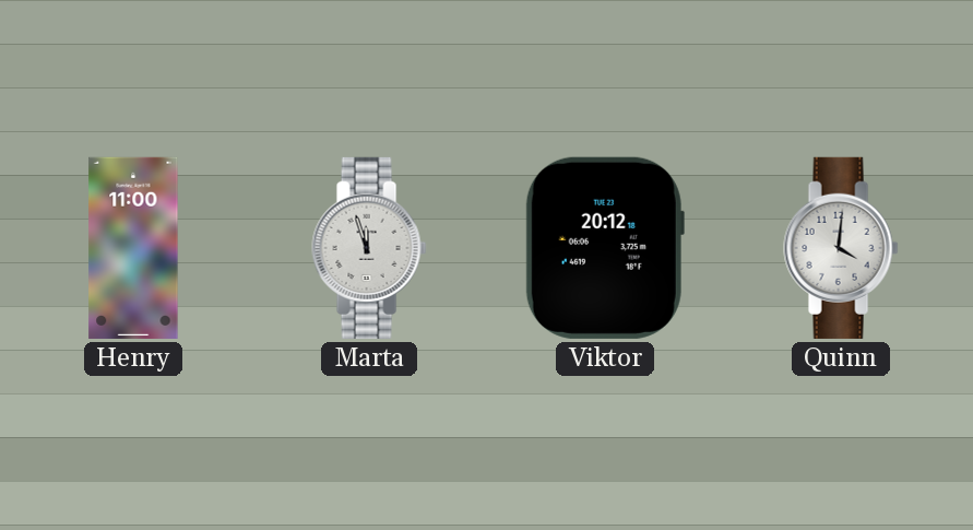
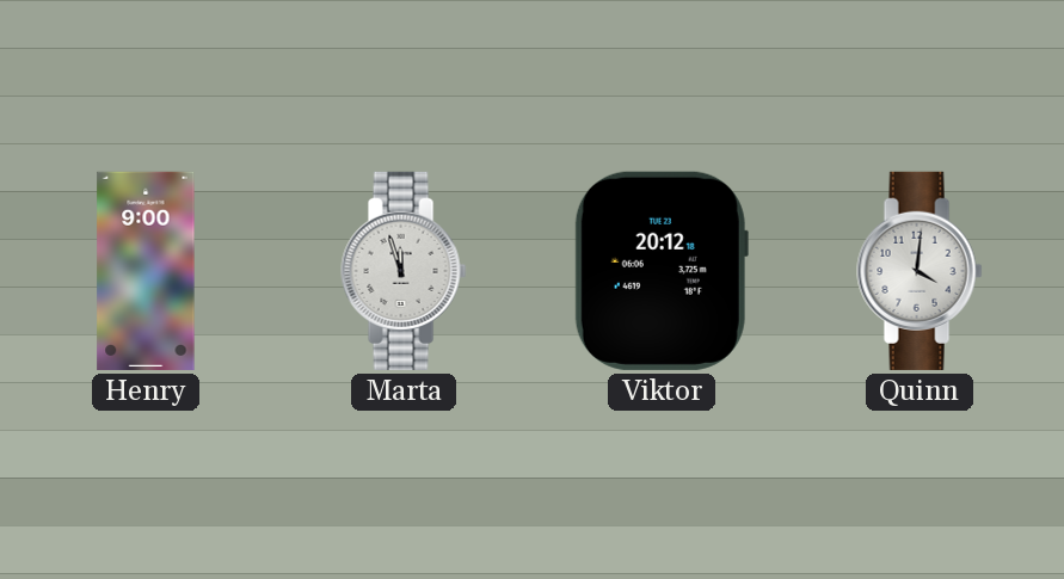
Henry: 11:00 -> 9:00 (146, 271)
